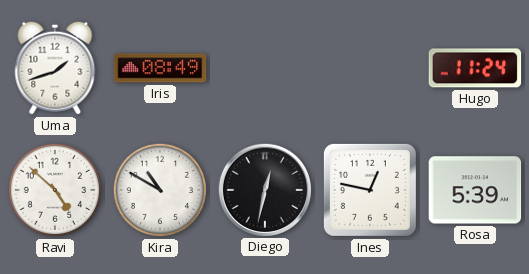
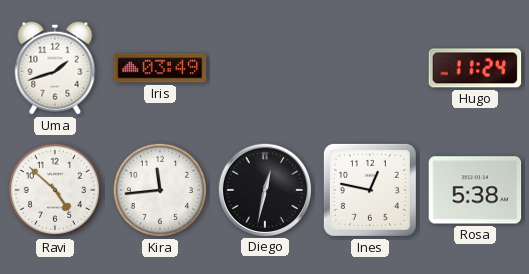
Iris: 08:49 -> 03:49 (160, 68)
Kira: 10:50 -> 11:44 (160, 190)
Rosa: 5:39 -> 5:38 (475, 190)
